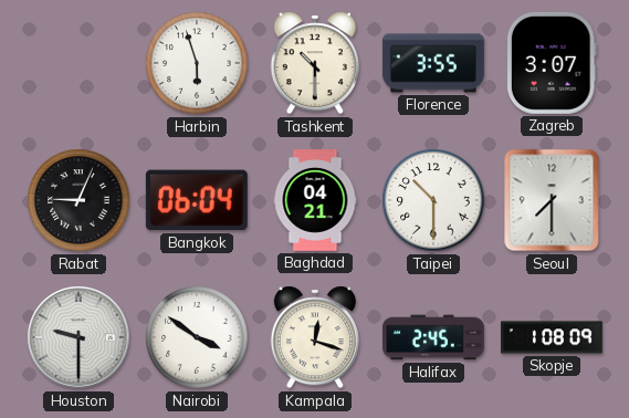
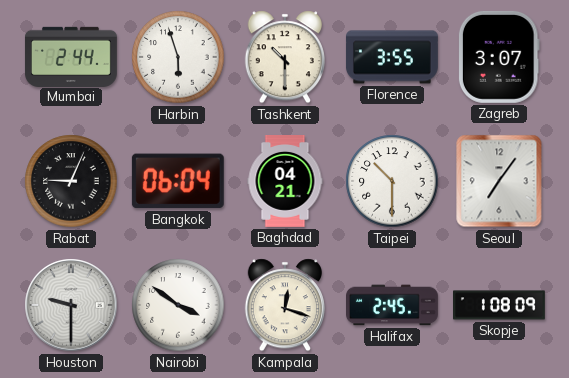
Mumbai: none -> 2:44 (71, 56)
Seoul: 7:30 -> 7:06 (499, 181)
